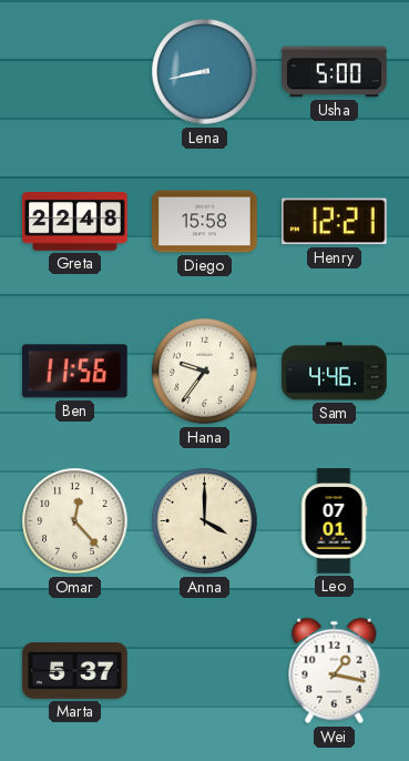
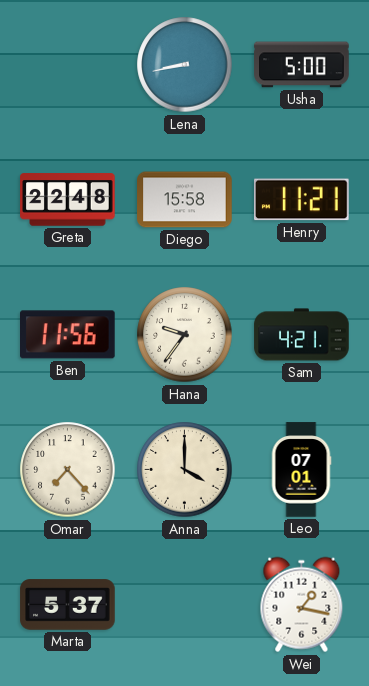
Henry: 12:21 -> 11:21 (302, 200)
Sam: 4:46 -> 4:21 (302, 335)
Omar: 12:23 -> 7:23 (68, 470)
